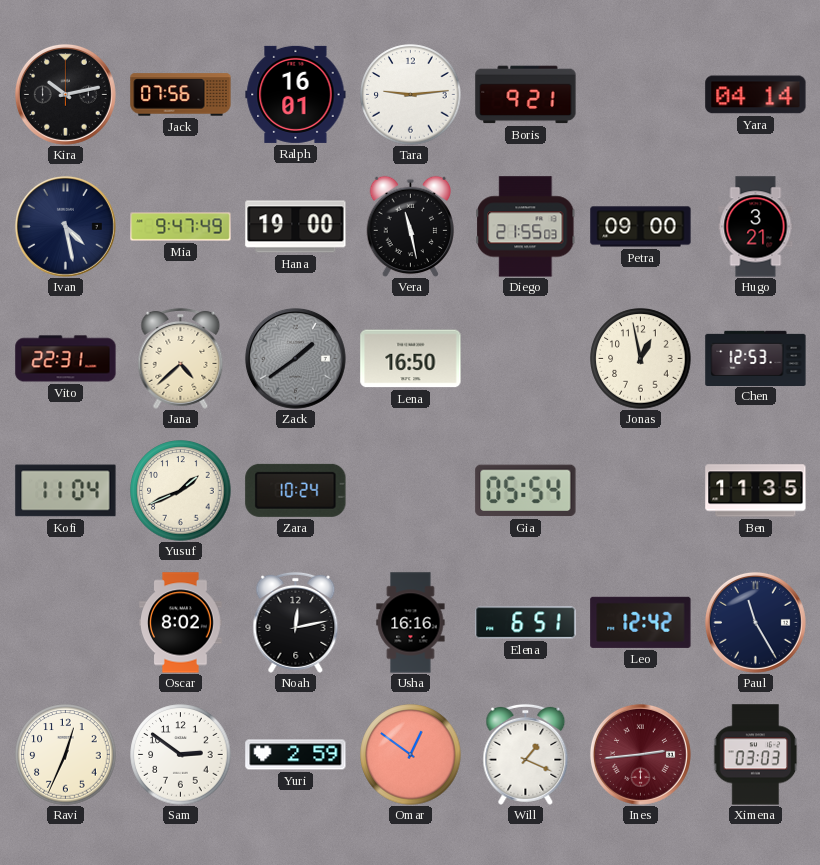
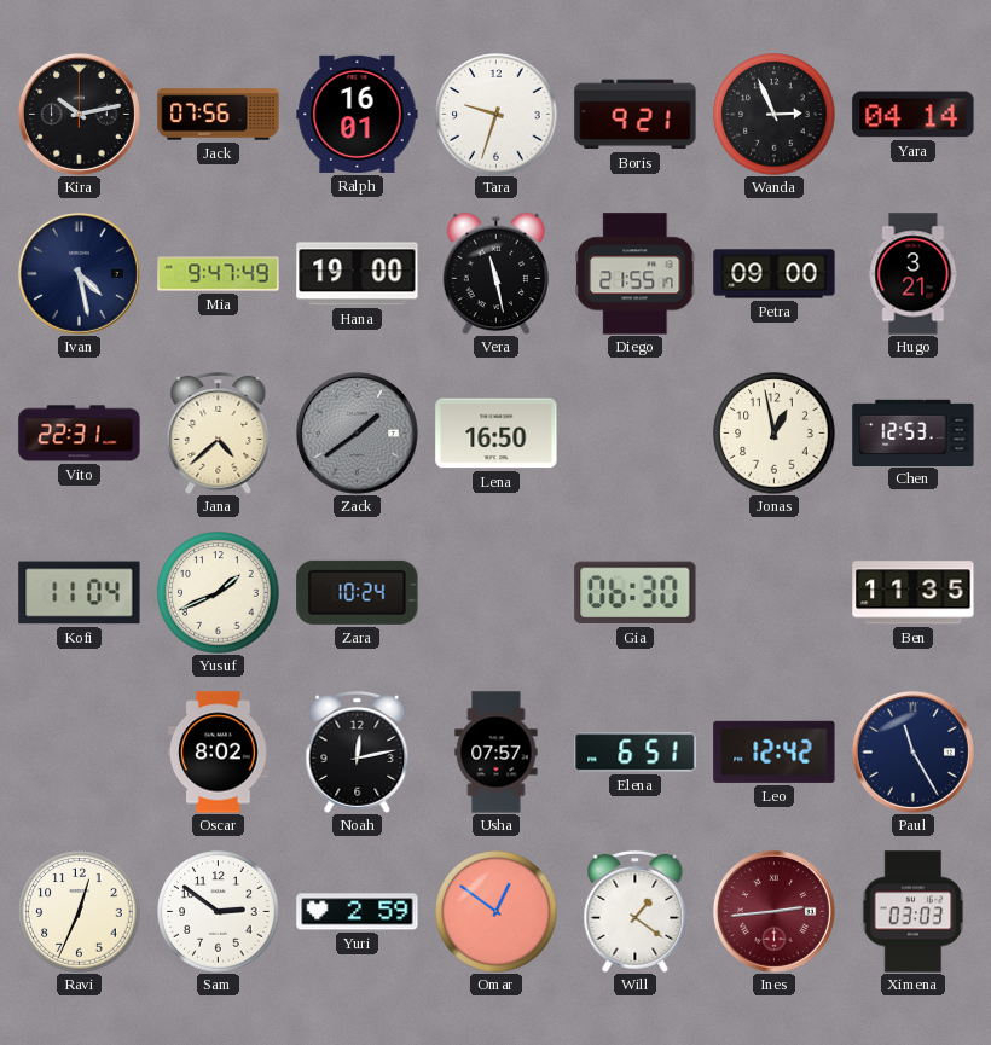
Tara: 9:14 -> 9:33 (497, 115)
Wanda: none -> 2:56 (775, 115)
Diego: 21:55:03 -> 21:55:17 (636, 274)
Gia: 05:54 -> 06:30 (636, 593)
Usha: 16:16 -> 07:57 (497, 753)
Will: 1:19 -> 1:21 (636, 911)
